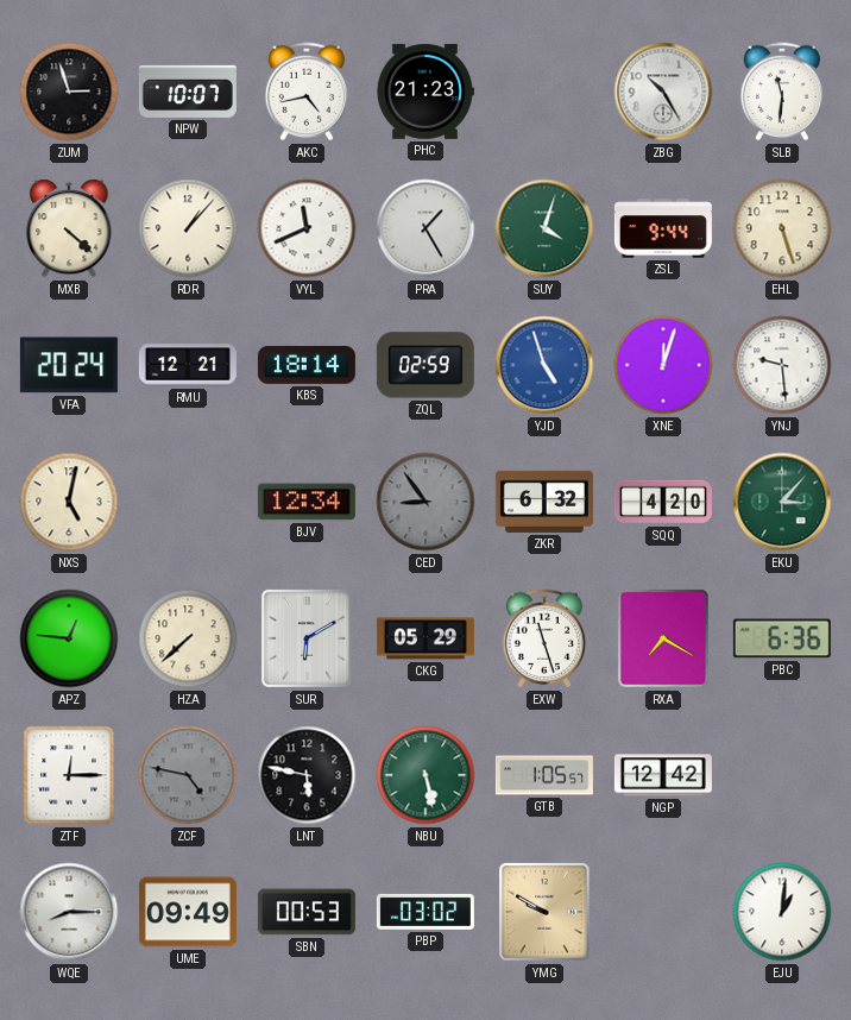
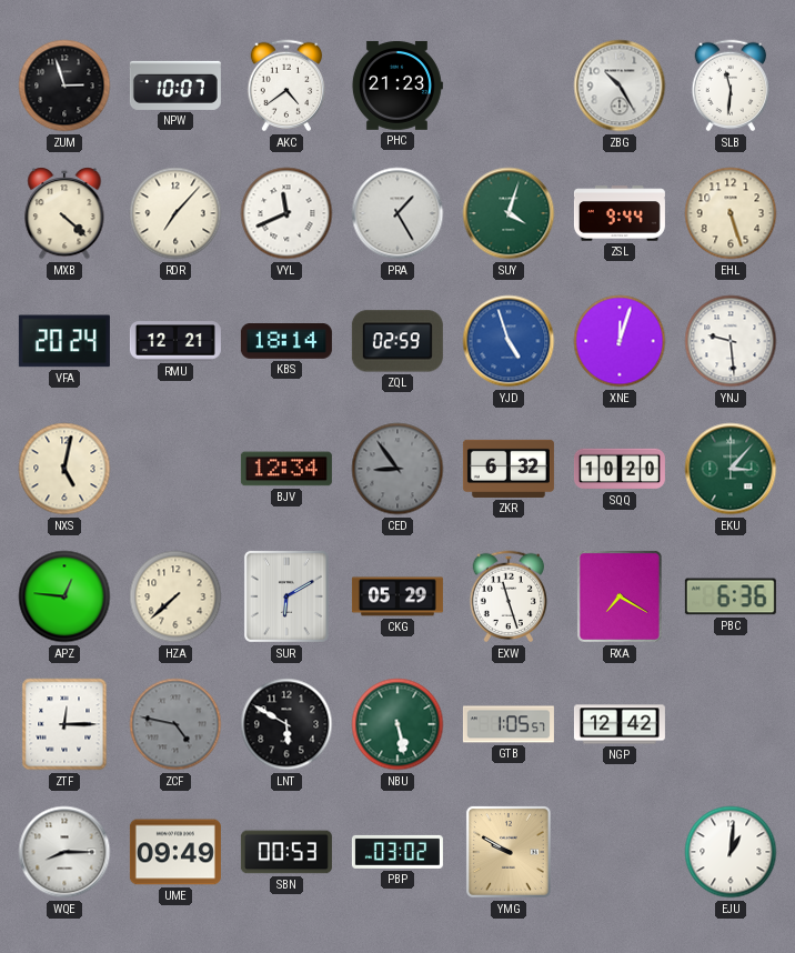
AKC: 4:43 -> 4:39 (286, 86)
RDR: 1:07 -> 7:07 (175, 213)
SQQ: 4:20 -> 10:20 (620, 469)
LNT: 5:47 -> 5:50 (286, 724)
